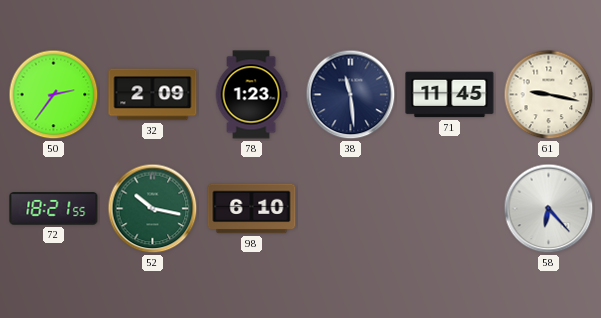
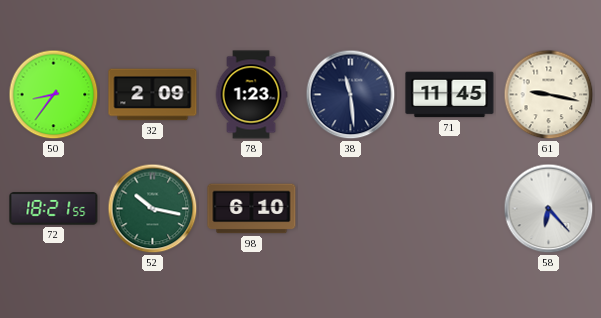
50: 2:36 -> 8:36 (54, 95)
